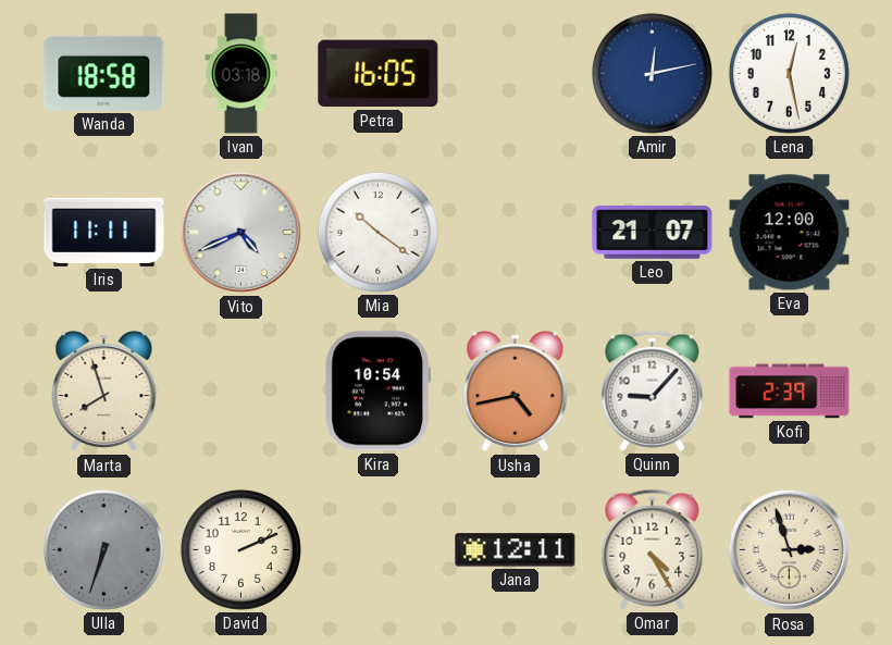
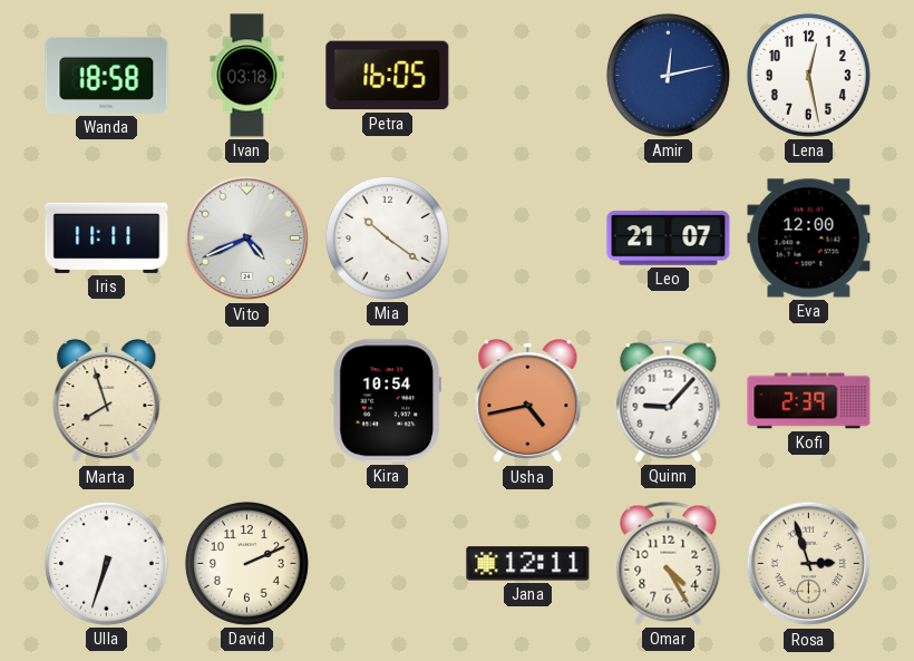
Ulla dial: grey -> white (106, 563)
